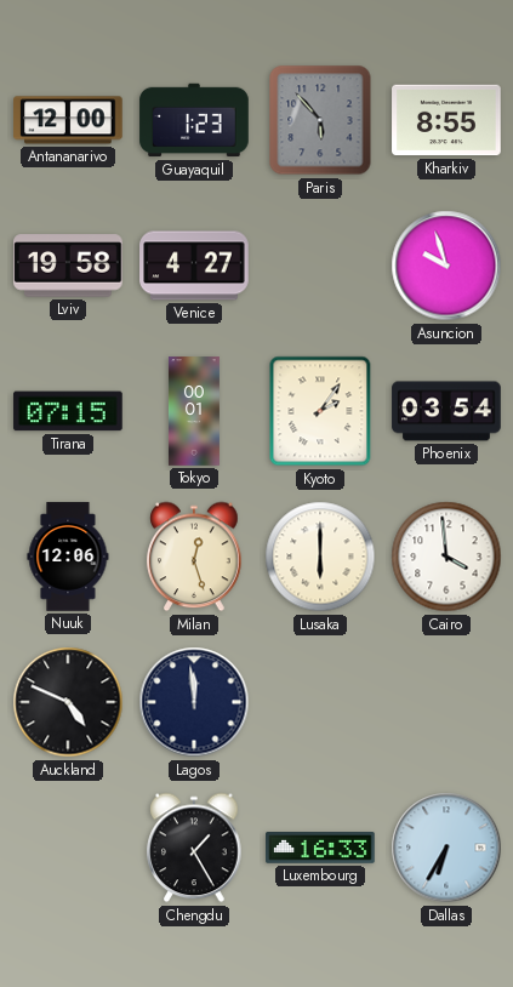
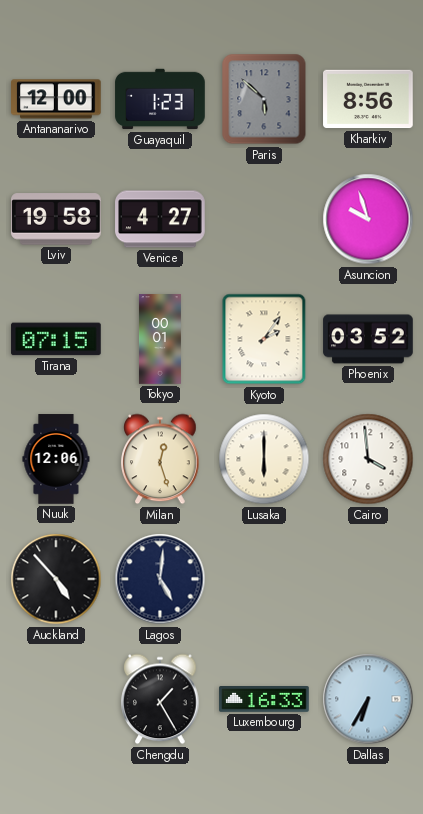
Paris: 5:53 -> 5:52 (264, 99)
Kharkiv: 8:55 -> 8:56 (368, 99)
Phoenix: 03:54 -> 03:52 (368, 339)
Auckland: 4:49 -> 4:53 (56, 579)
Lagos: 11:59 -> 5:01 (160, 579)
